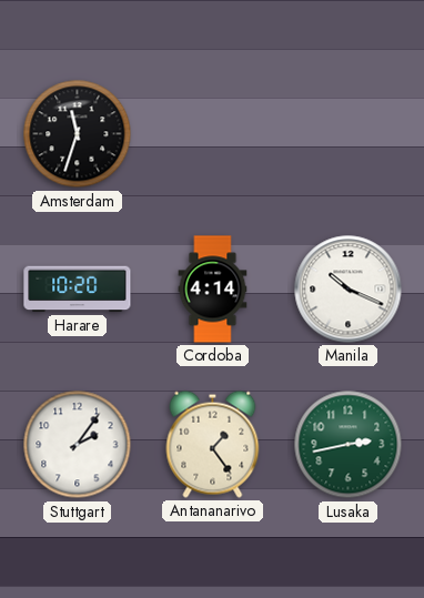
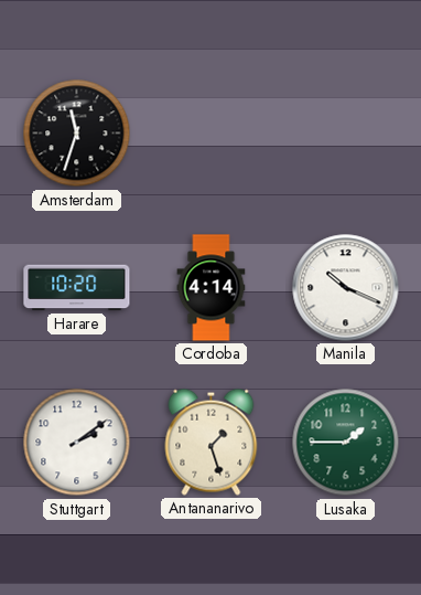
Stuttgart: 2:06 -> 2:09 (77, 443)
Antananarivo: 1:24 -> 1:27 (212, 442)
Lusaka: 2:43 -> 1:45 (346, 443)
